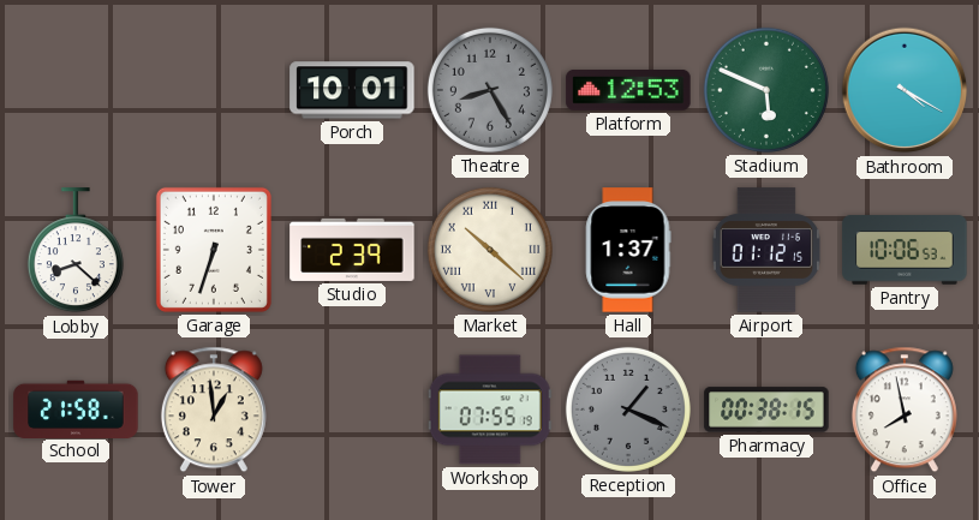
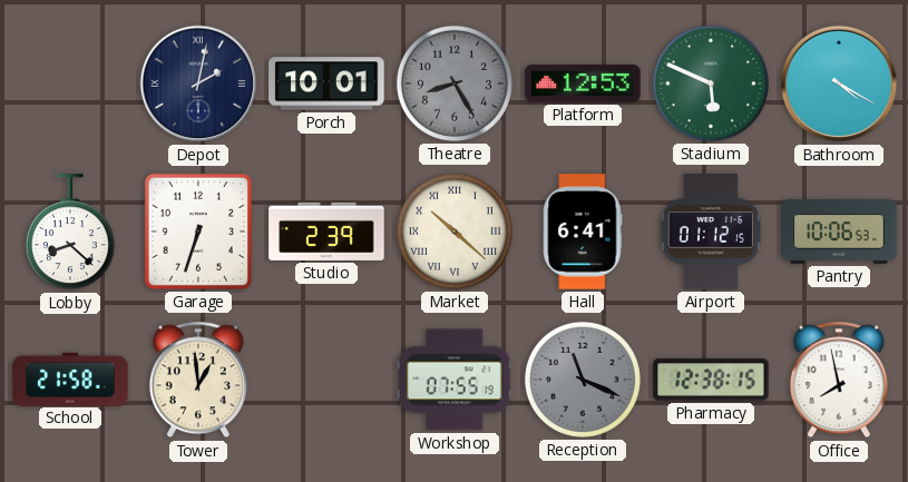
Depot: none -> 2:02 (198, 83)
Hall: 1:37 -> 6:41 (583, 232)
Reception: 1:19 -> 11:19 (583, 380)
Pharmacy: 00:38 -> 12:38 (711, 380)
